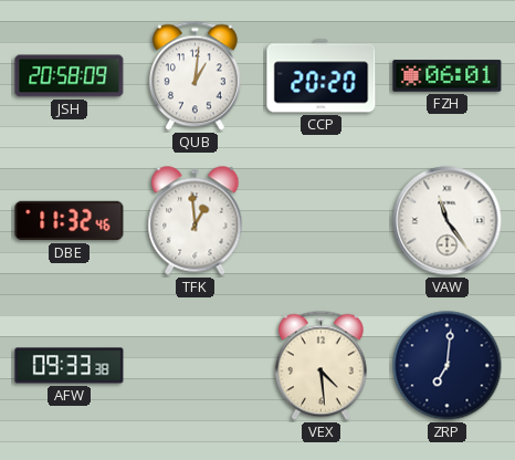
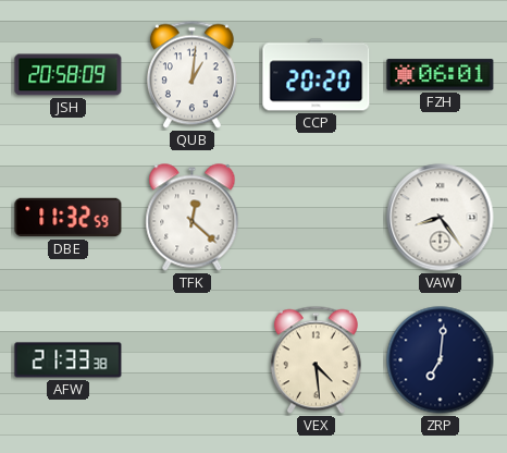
DBE: 11:32:46 -> 11:32:59 (69, 218)
TFK: 12:59 -> 12:22 (193, 218)
VAW: 11:24 -> 8:24 (441, 218)
AFW: 09:33 -> 21:33 (69, 360)
